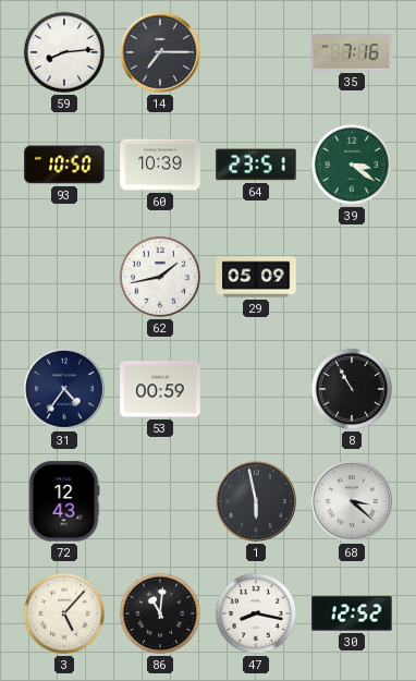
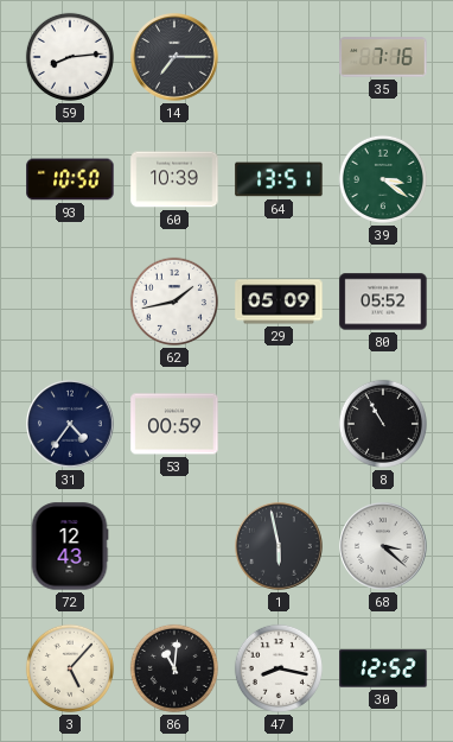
64: 23:51 -> 13:51 (279, 179)
80: none -> 05:52 (383, 302)
